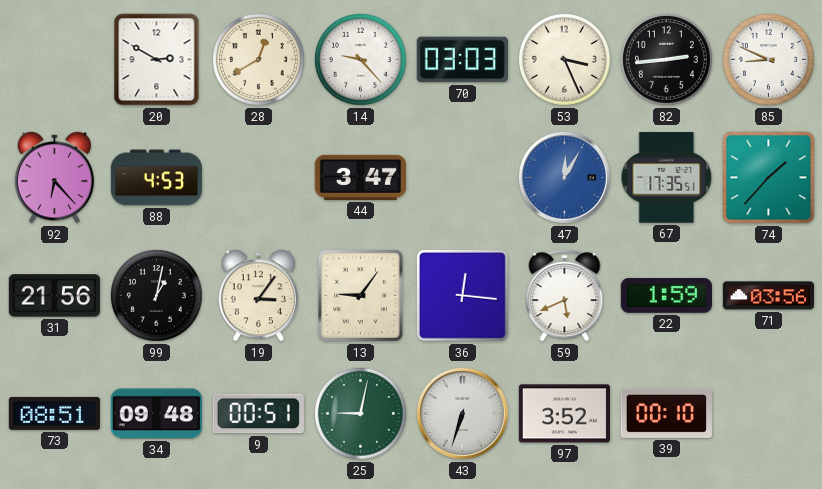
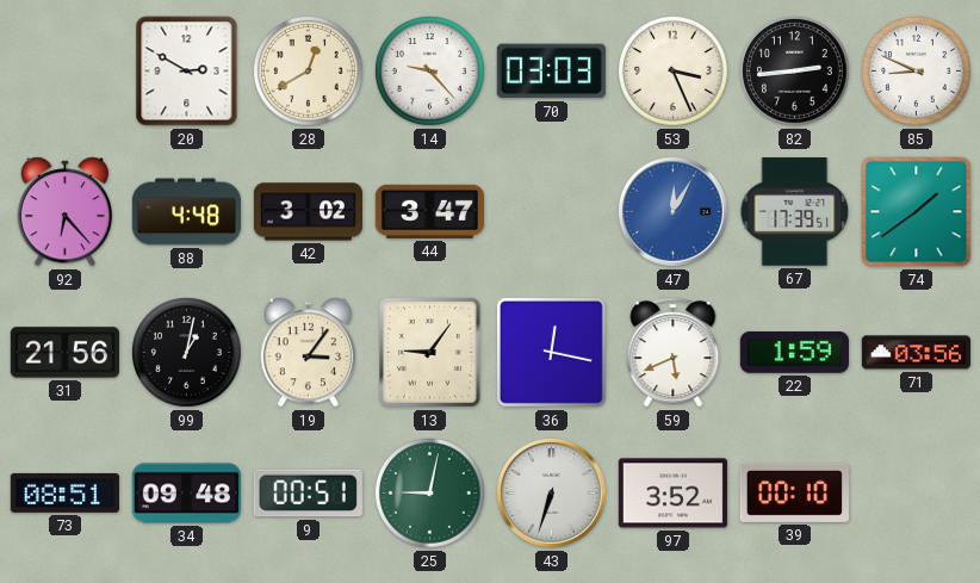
88: 4:53 -> 4:48 (186, 212)
42: none -> 3:02 (308, 212)
67: 17:35 -> 17:39 (795, 212)
74: 1:37 -> 1:39 (917, 212)
36: 12:16 -> 12:17 (551, 352)
